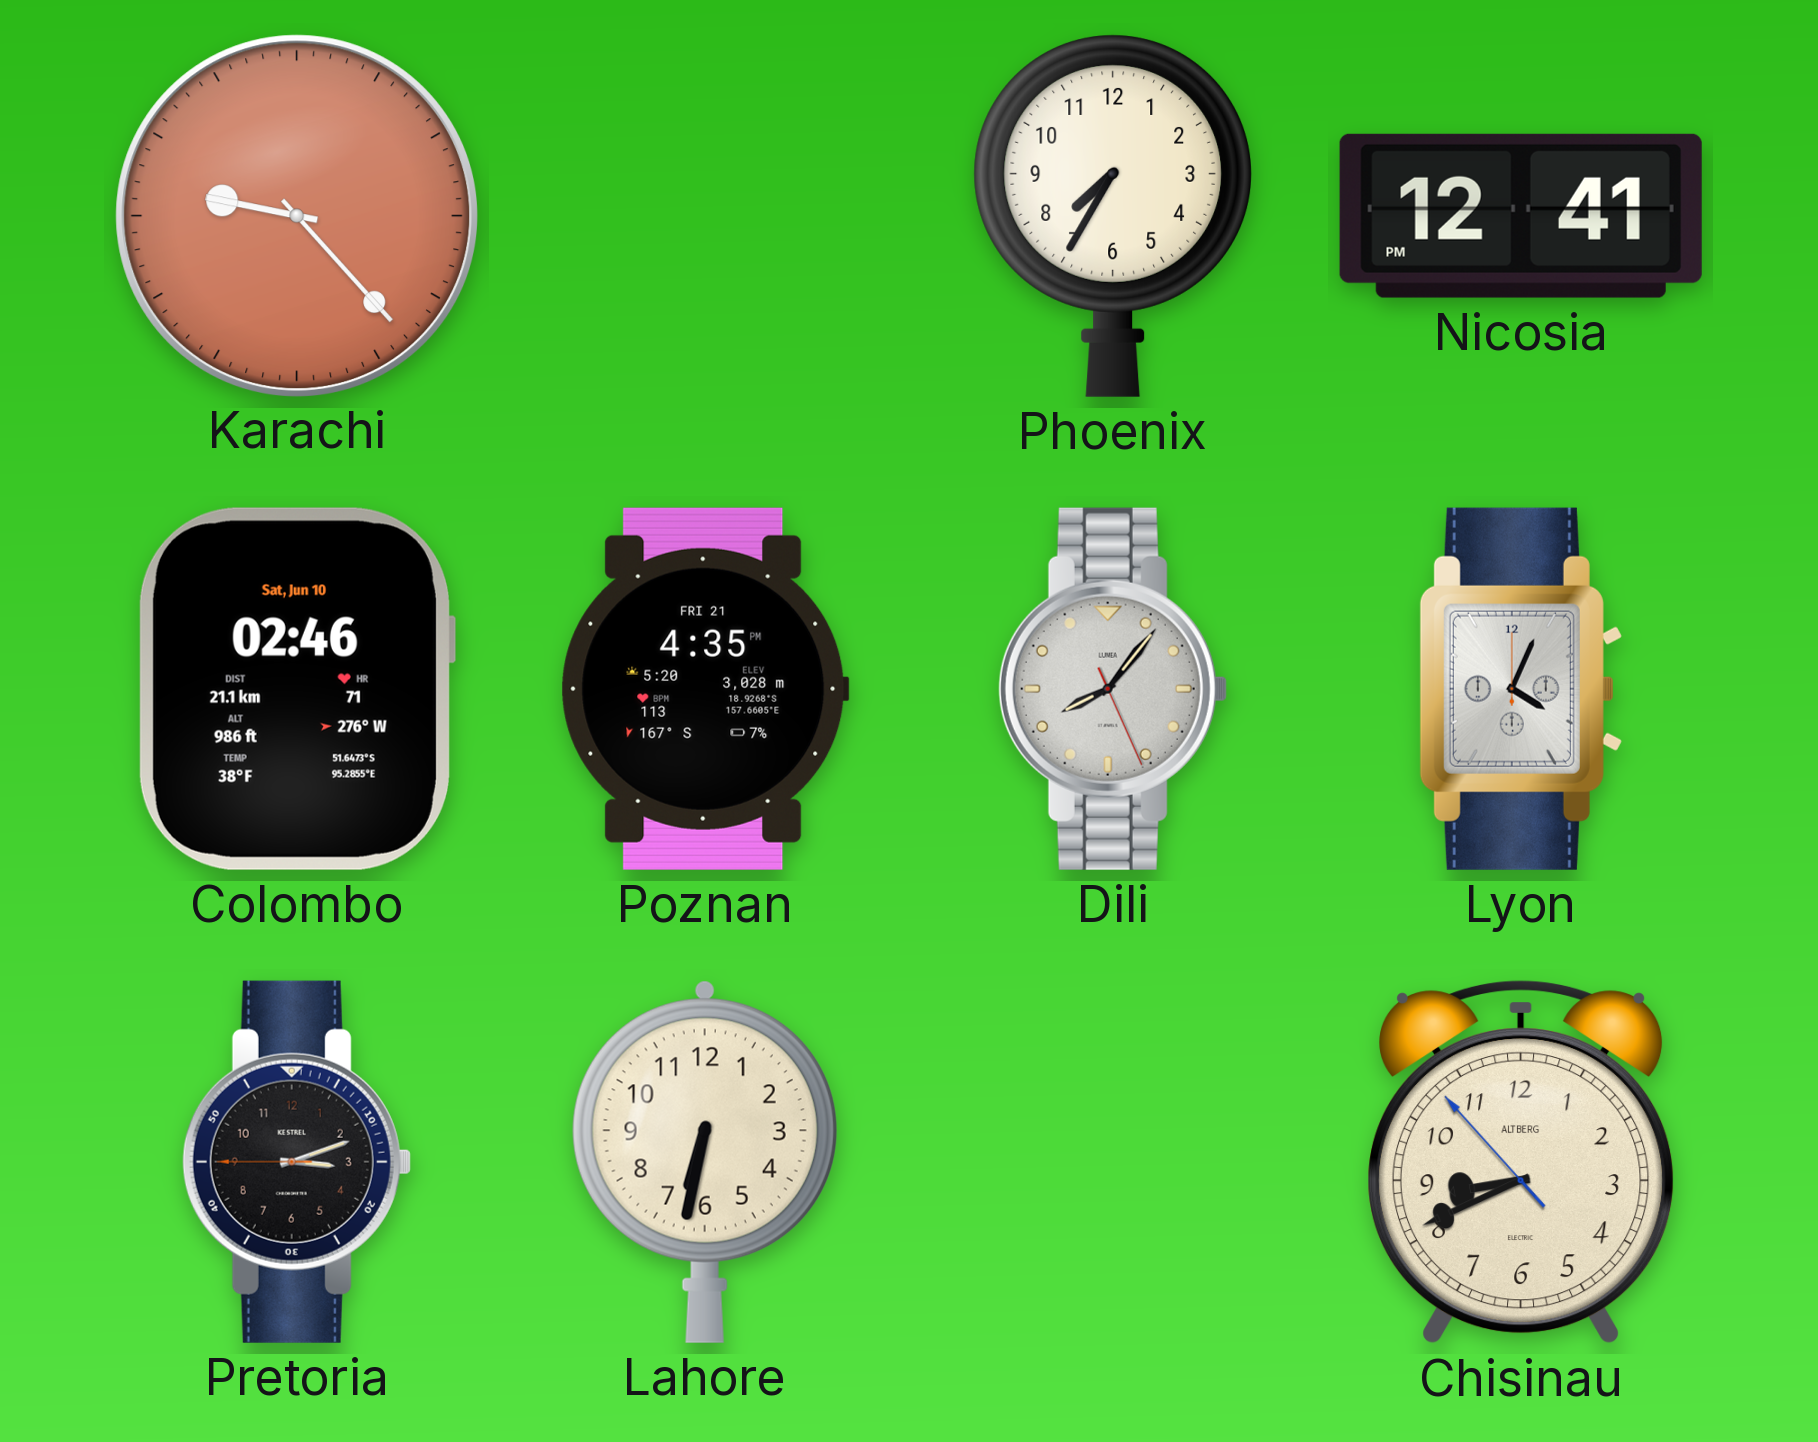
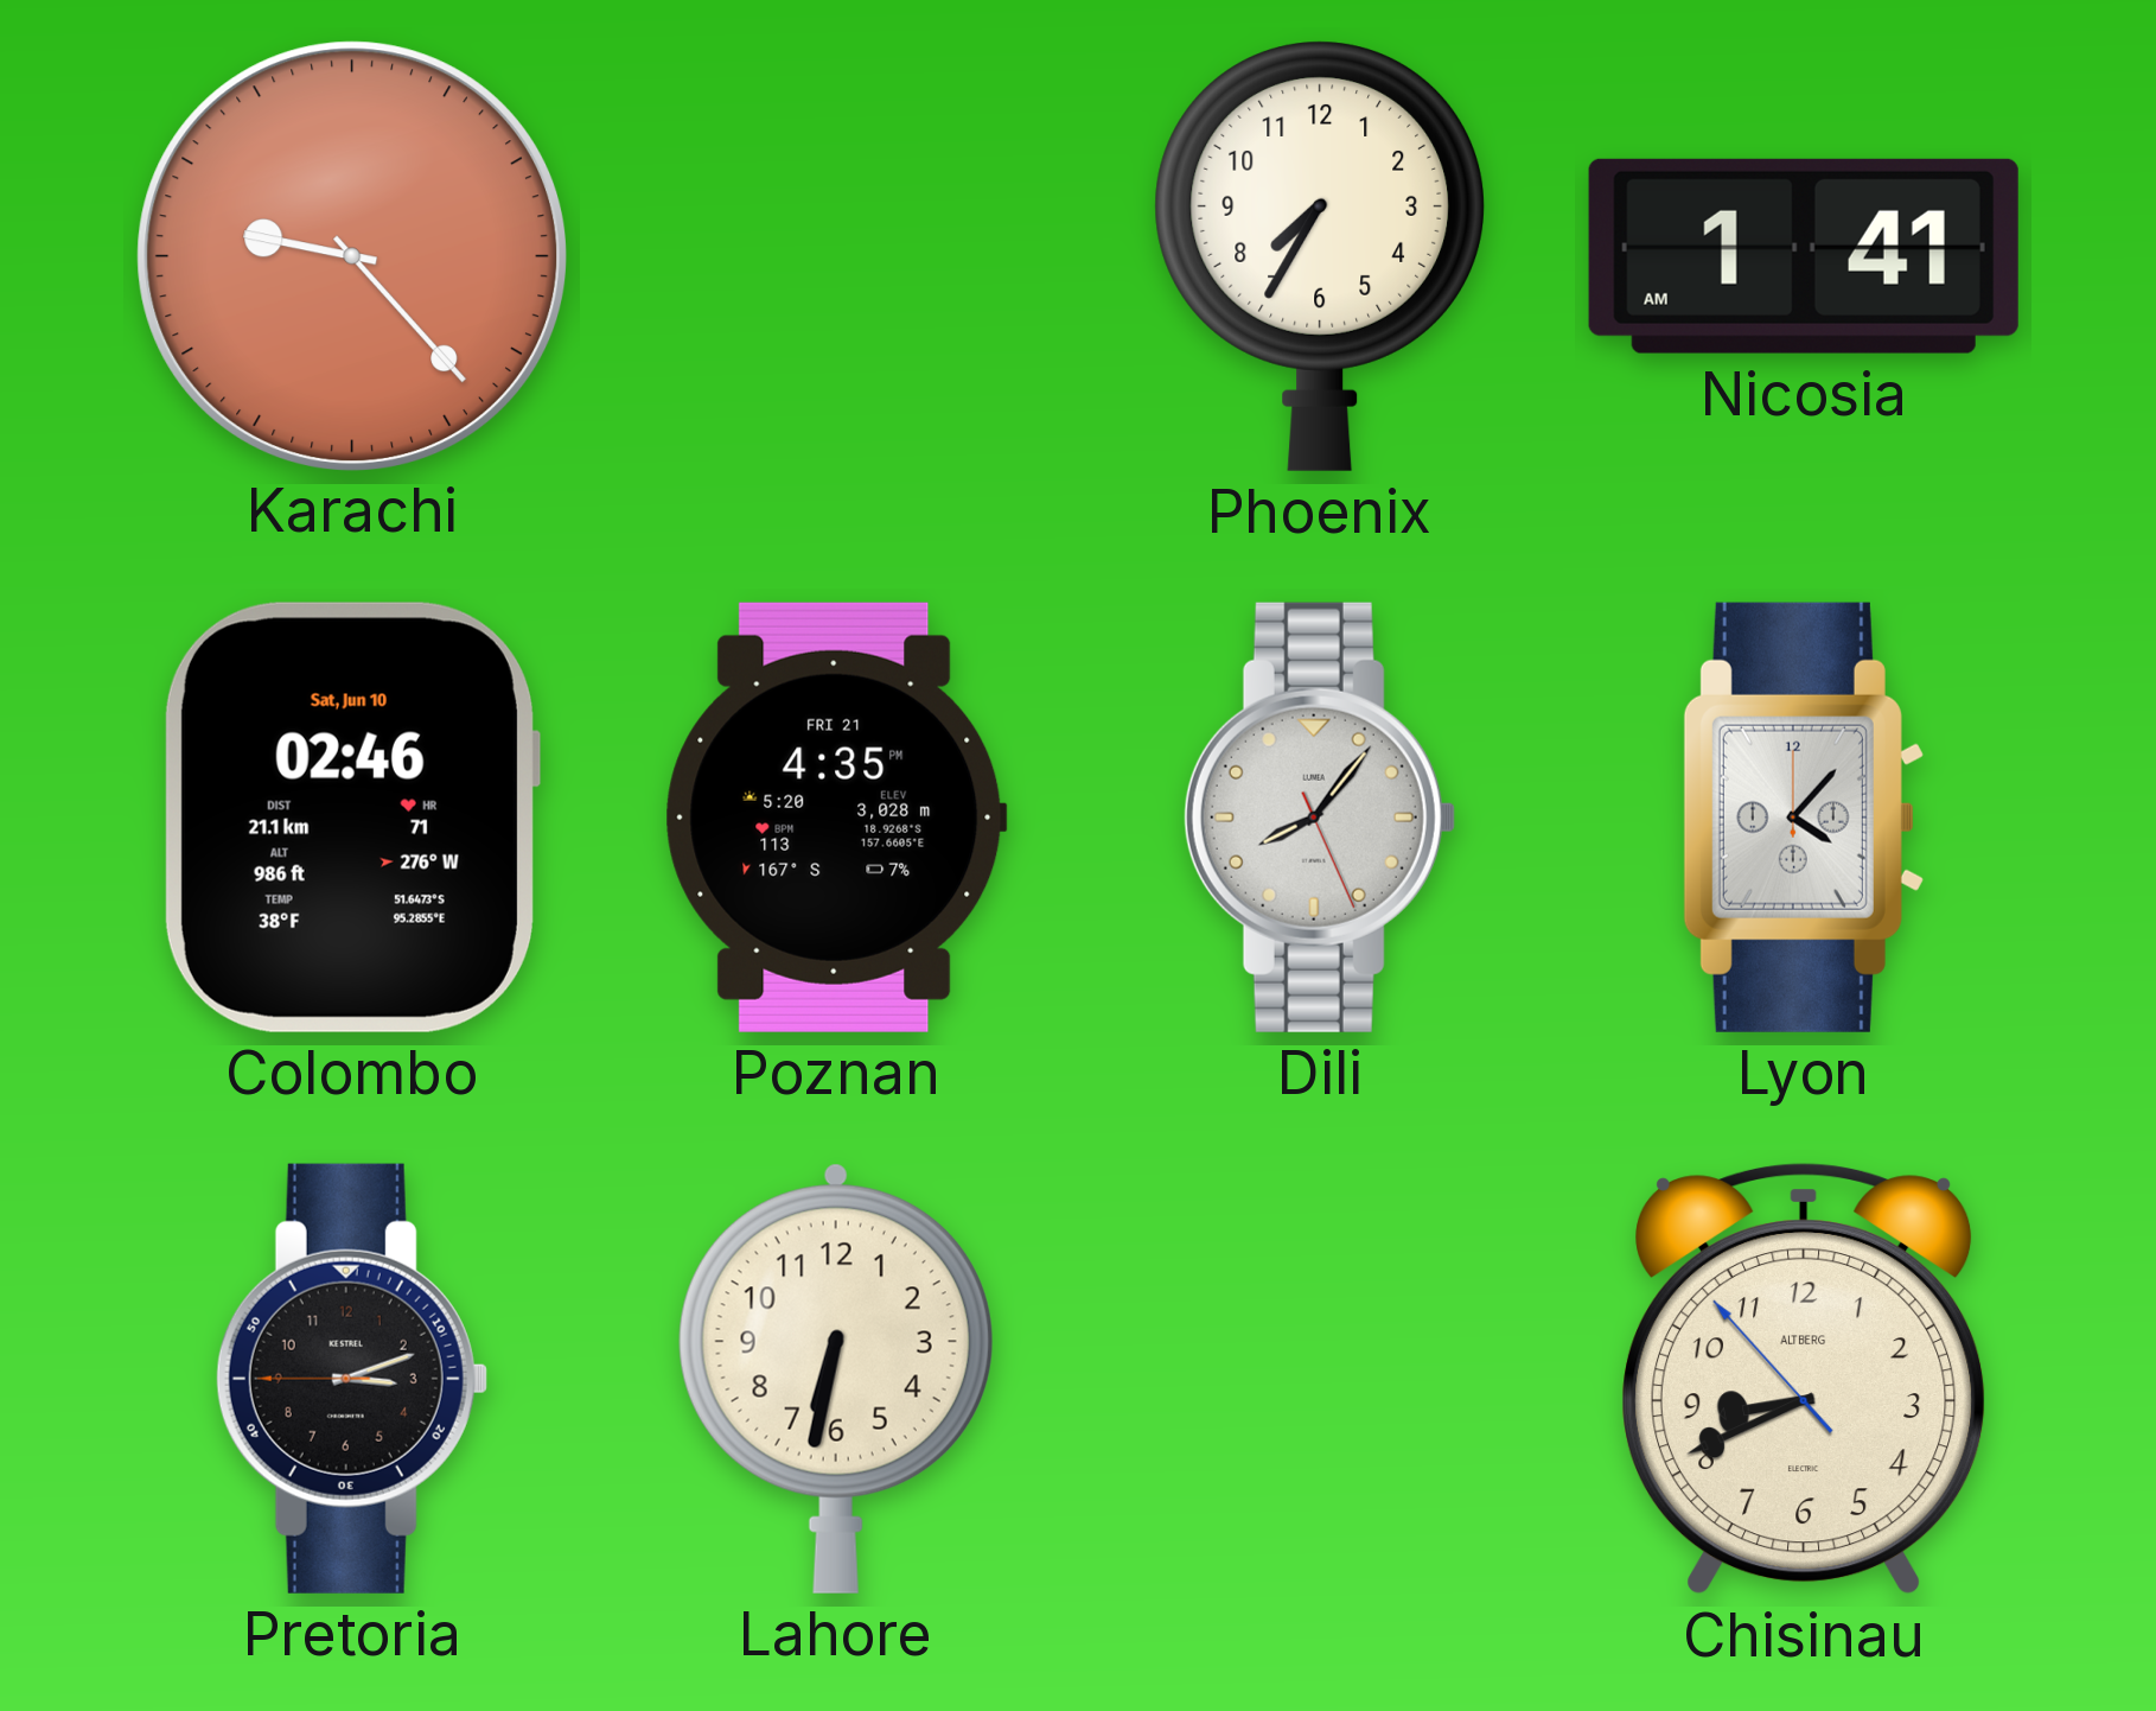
Nicosia: 12:41 -> 1:41 (1804, 256)
Lyon: 4:04 -> 4:07 (1804, 818)
